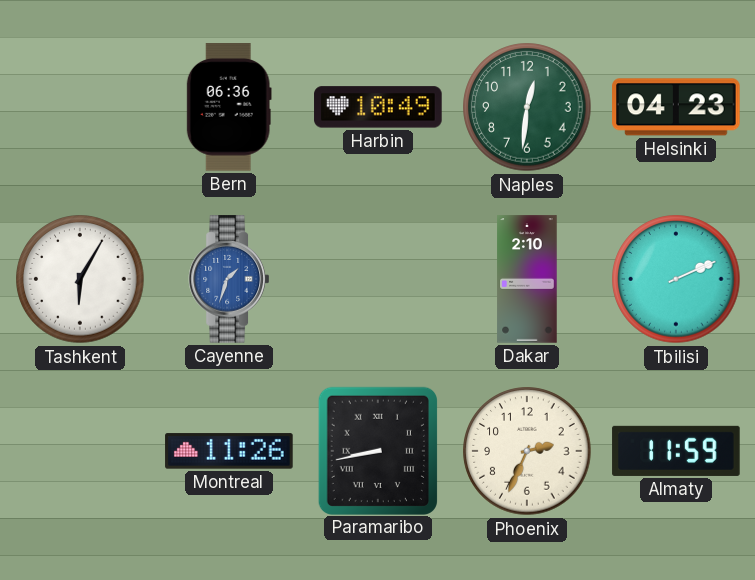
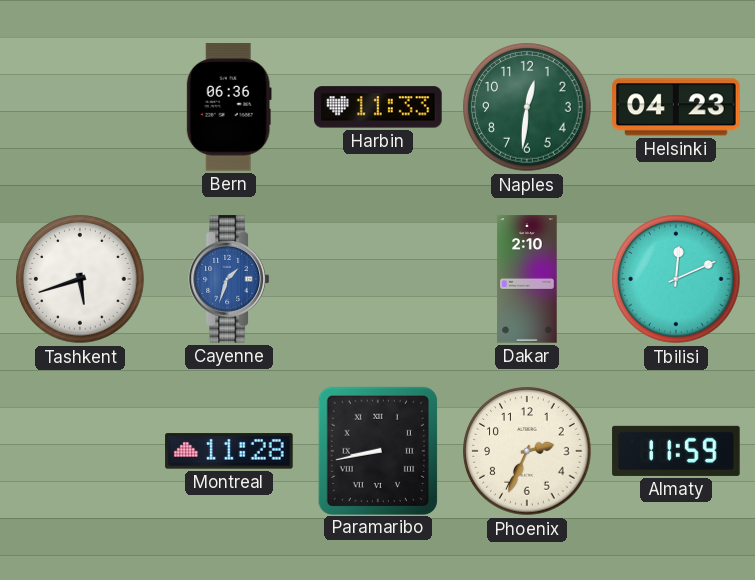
Harbin: 10:49 -> 11:33 (378, 107)
Tashkent: 6:05 -> 5:42 (80, 279)
Tbilisi: 2:11 -> 12:11 (676, 279)
Montreal: 11:26 -> 11:28 (229, 451)
